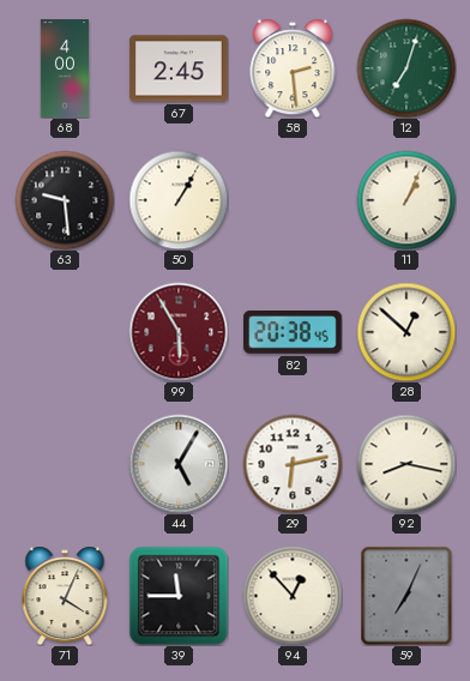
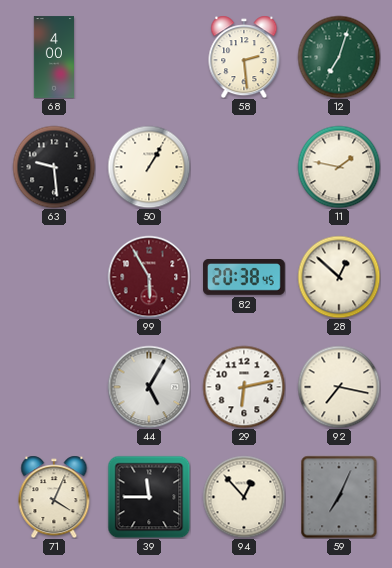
67: 2:45 -> none (179, 68)
11: 1:04 -> 1:47 (339, 167)
92: 8:17 -> 7:17 (339, 387)
